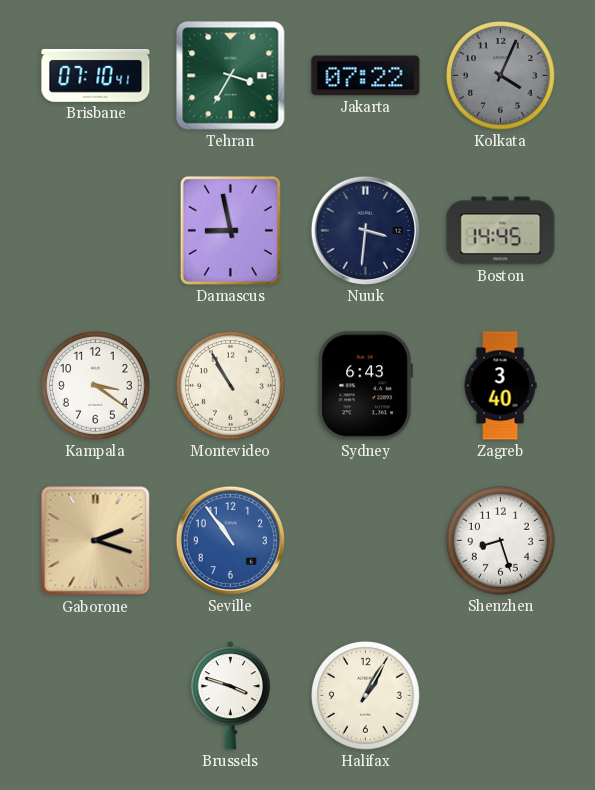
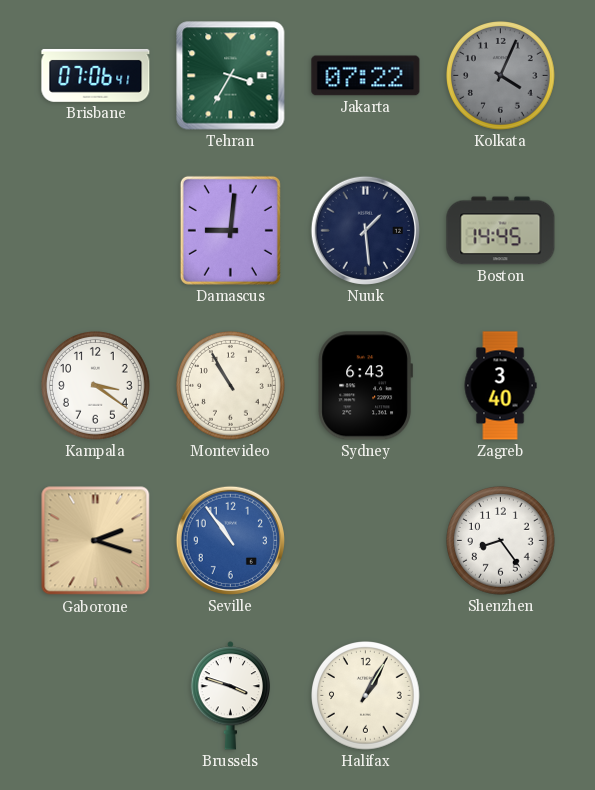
Brisbane: 07:10 -> 07:06 (96, 75)
Damascus: 8:58 -> 9:01 (230, 230)
Nuuk: 3:31 -> 1:29 (365, 230)
Shenzhen: 8:27 -> 8:24 (501, 541)
